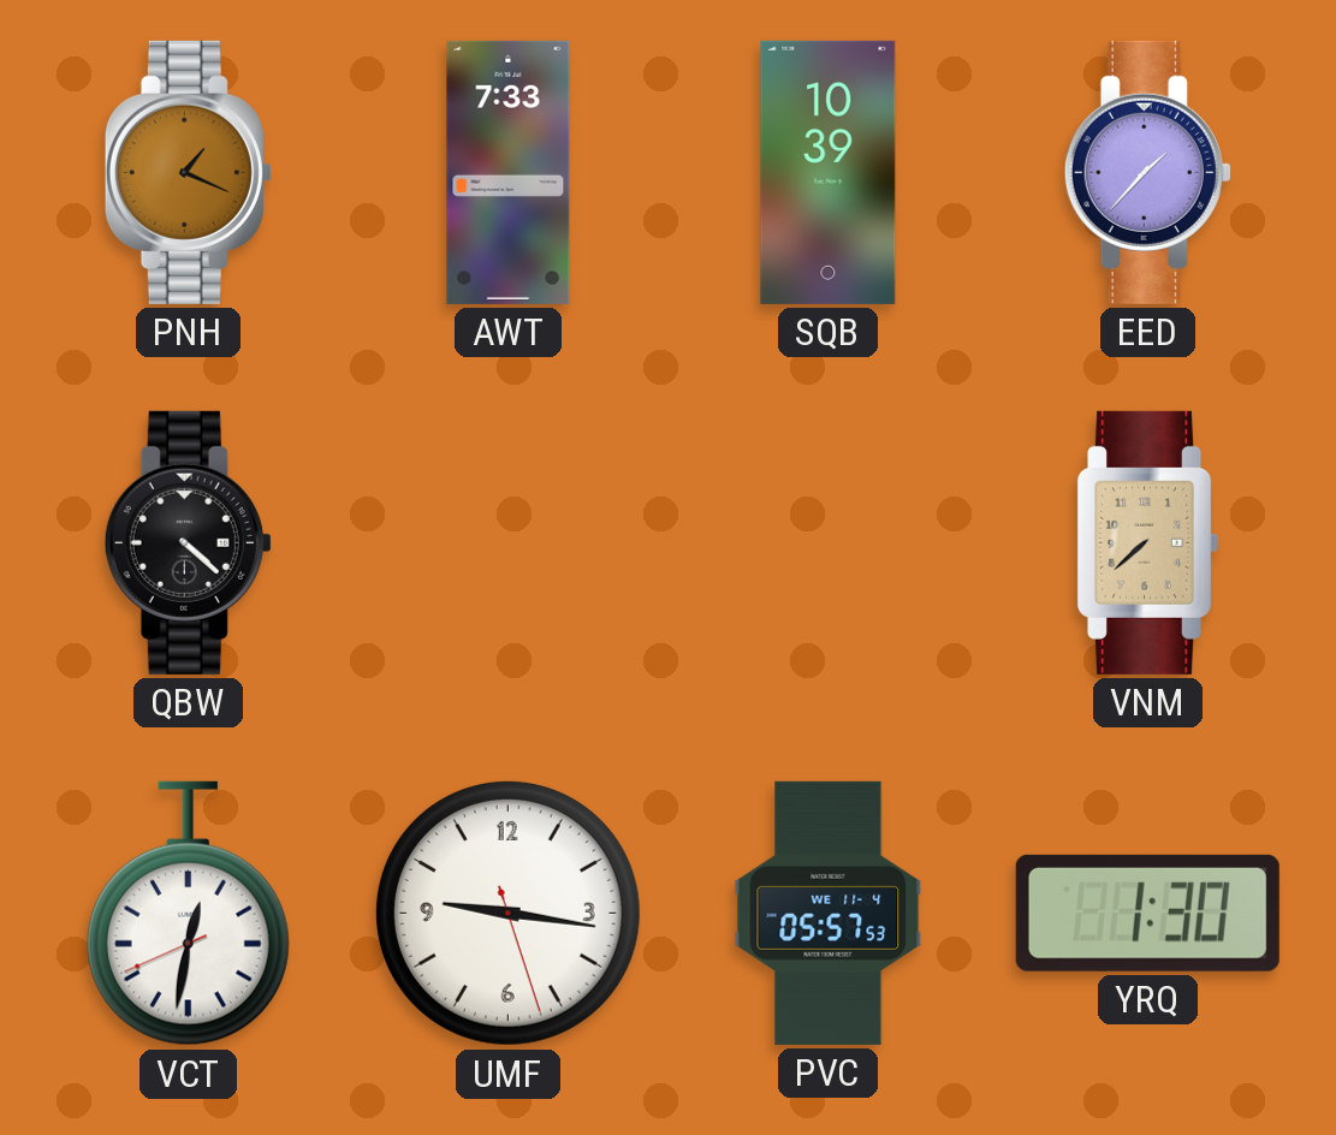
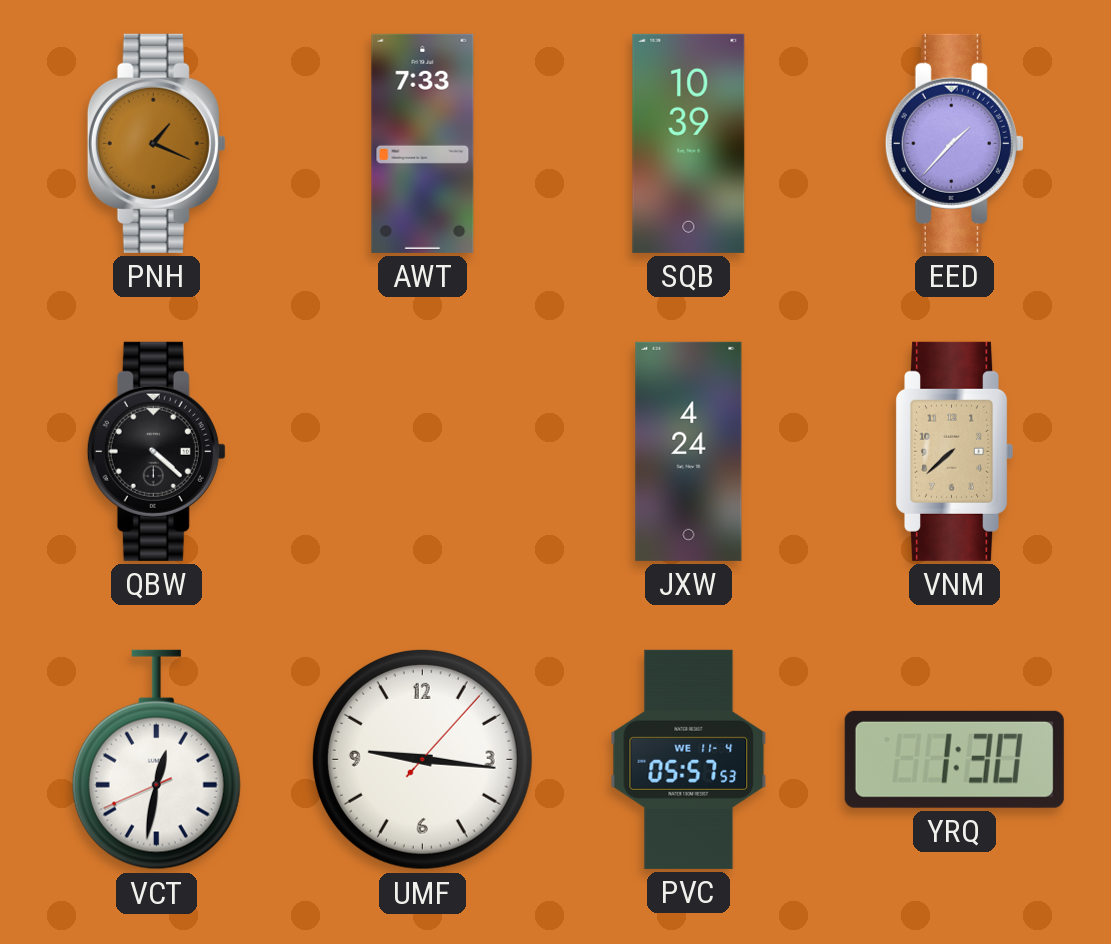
JXW: none -> 4:24 (689, 451)
UMF: 9:16:27 -> 9:16:07 (422, 759)
